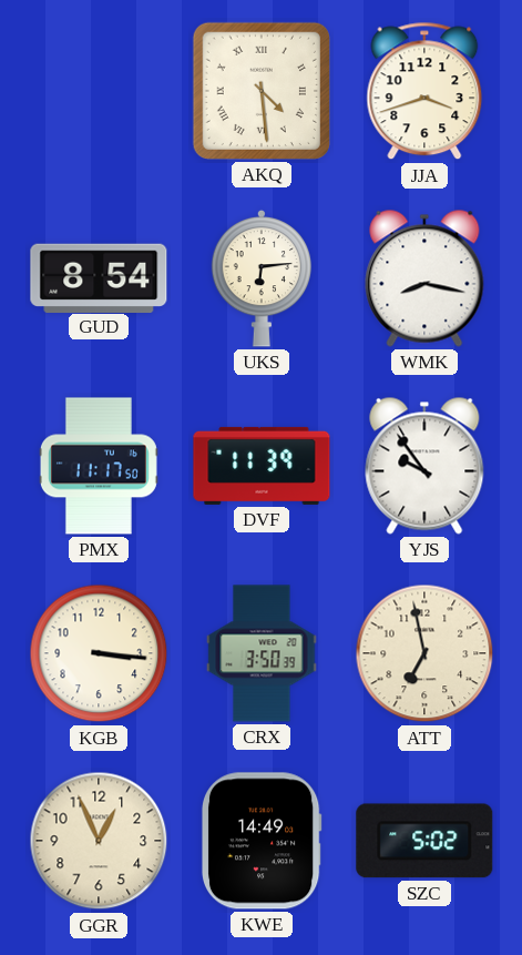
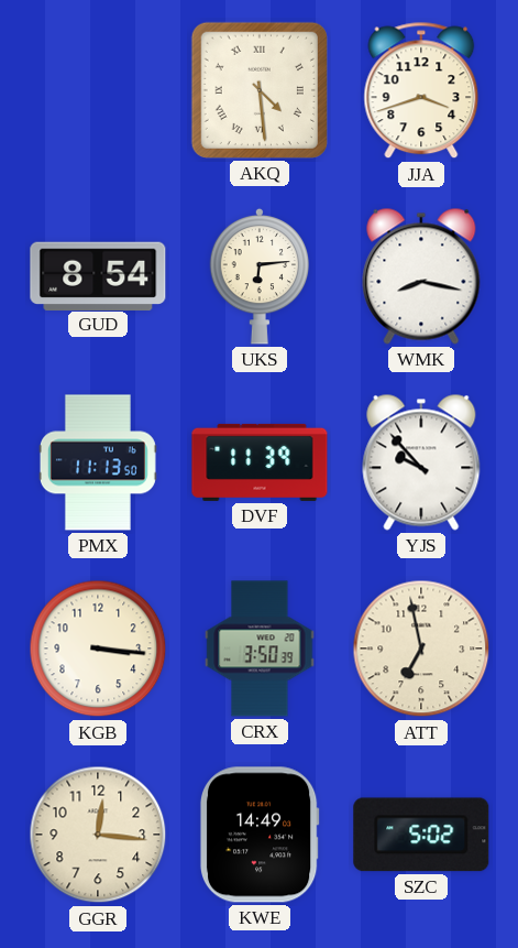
PMX: 11:17 -> 11:13 (98, 462)
YJS: 9:54 -> 9:53 (421, 462)
GGR: 12:56 -> 12:16 (98, 835)
